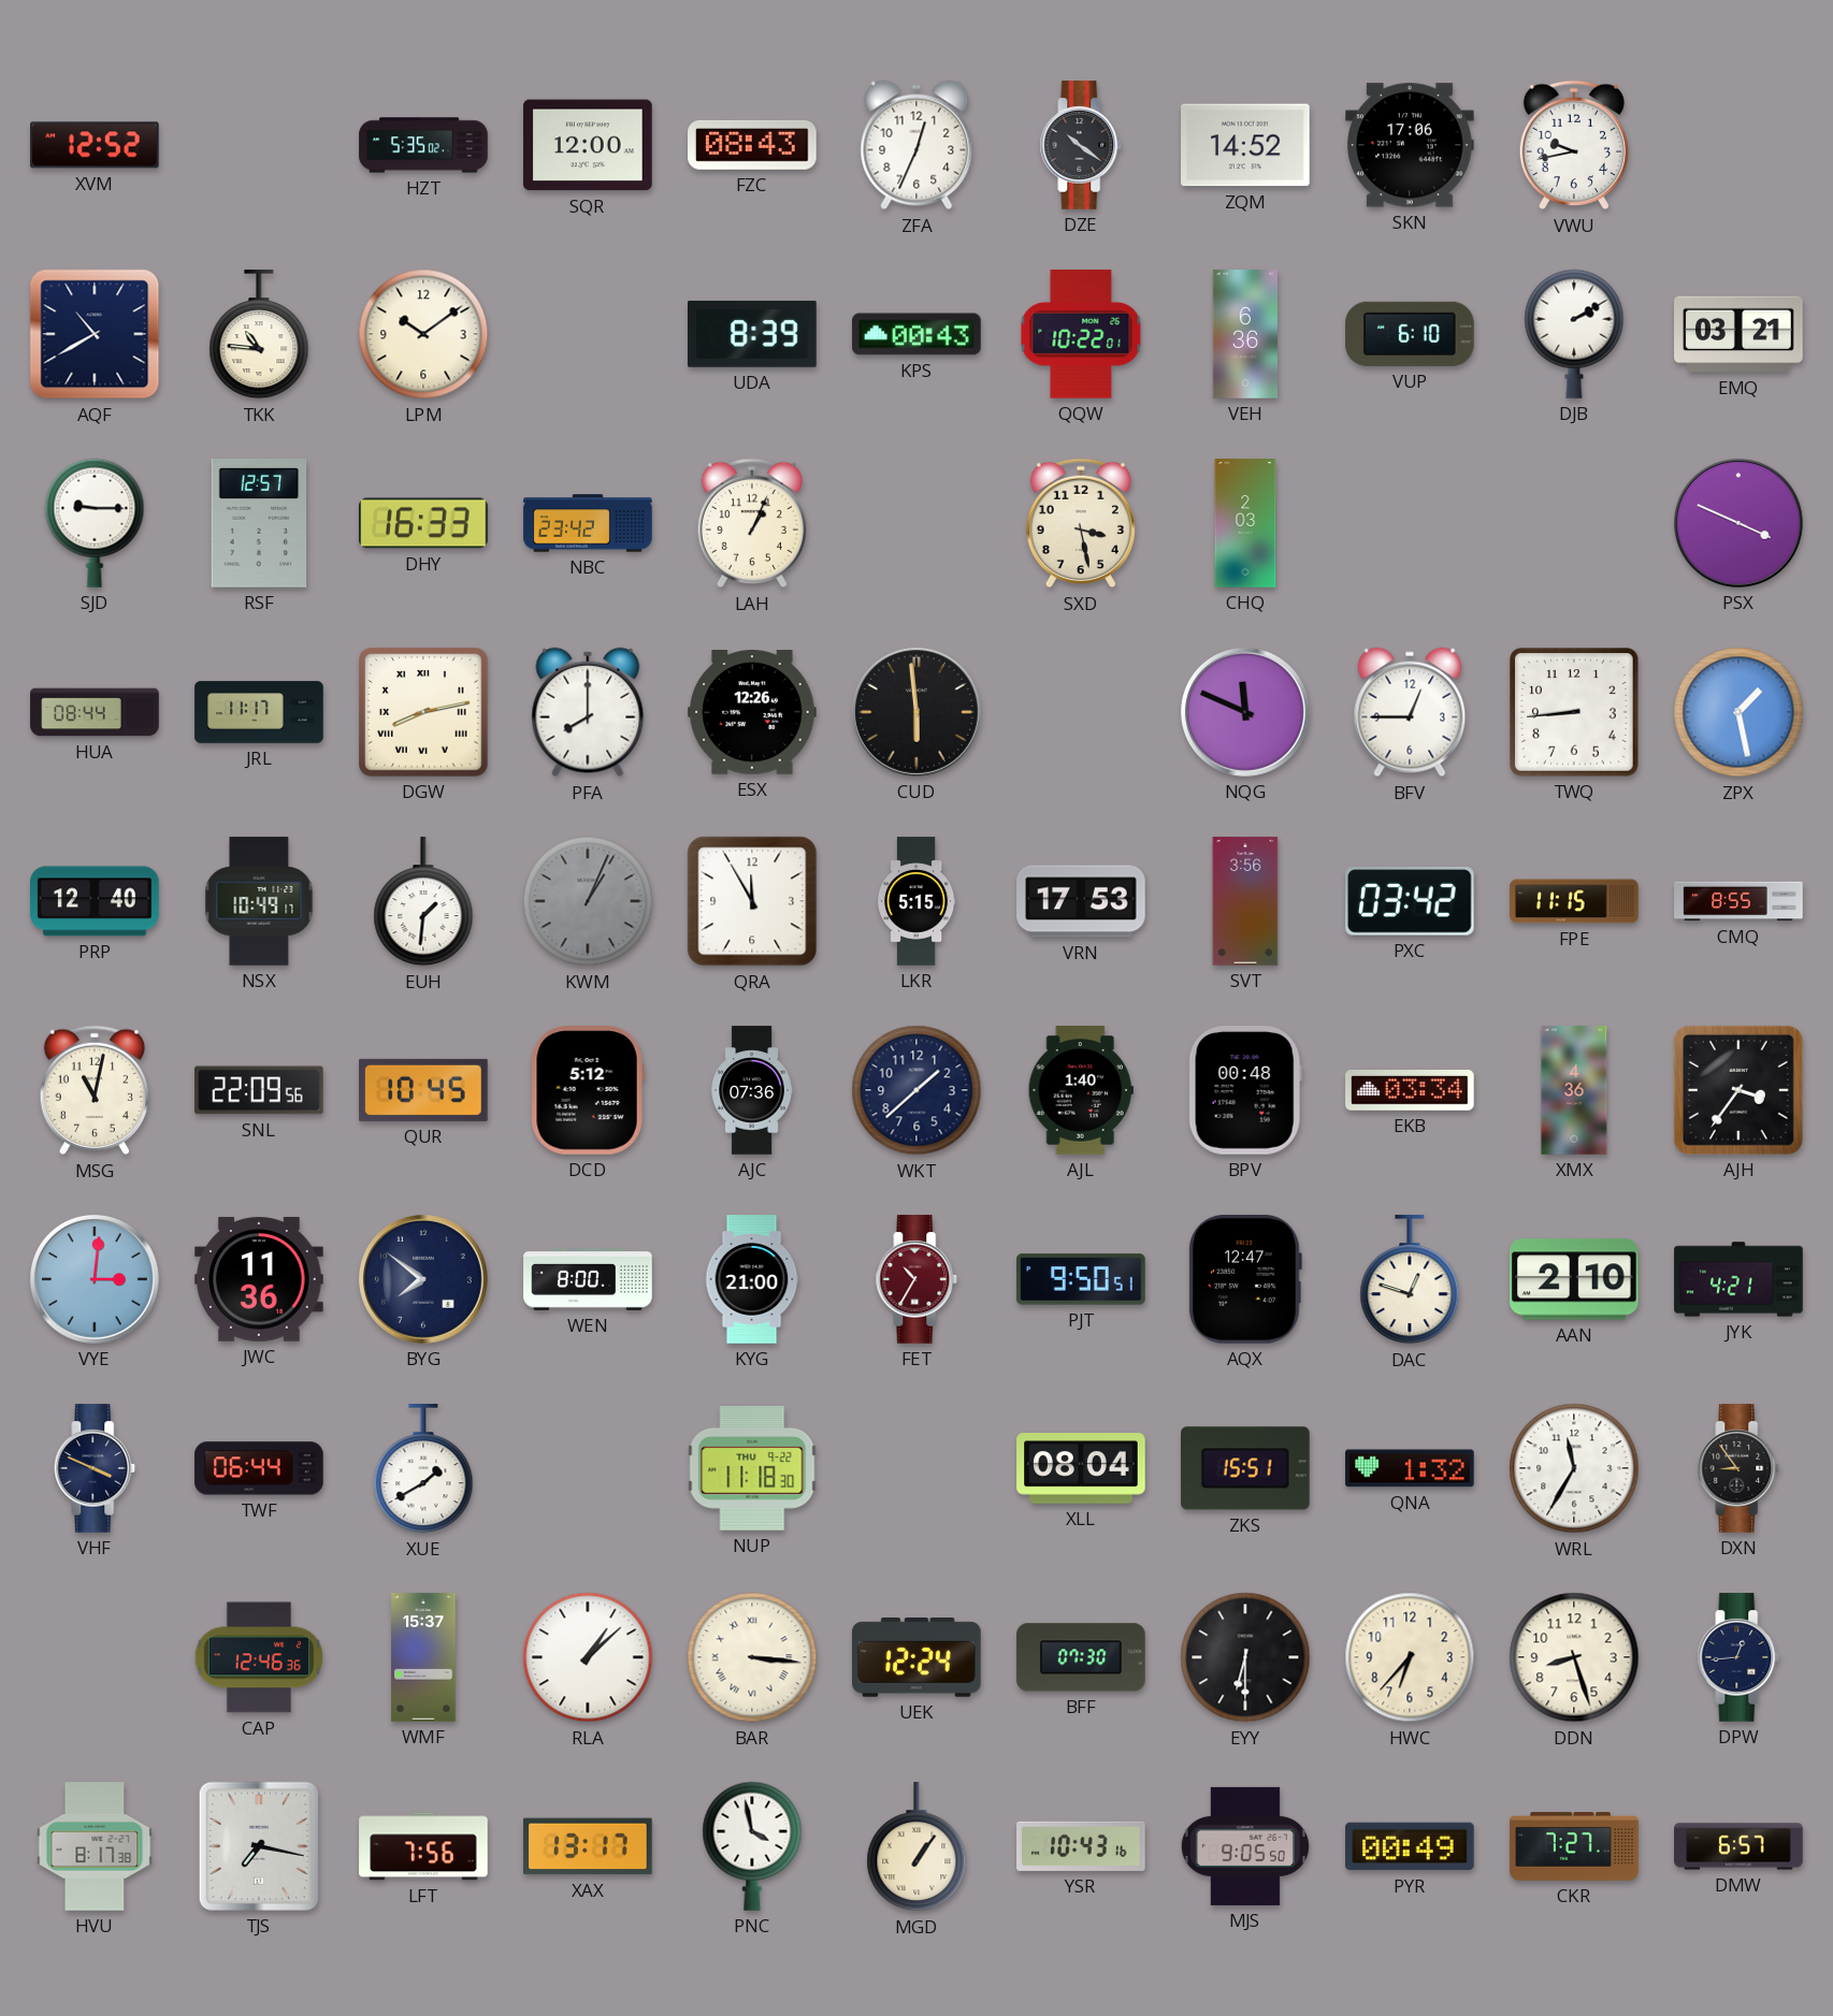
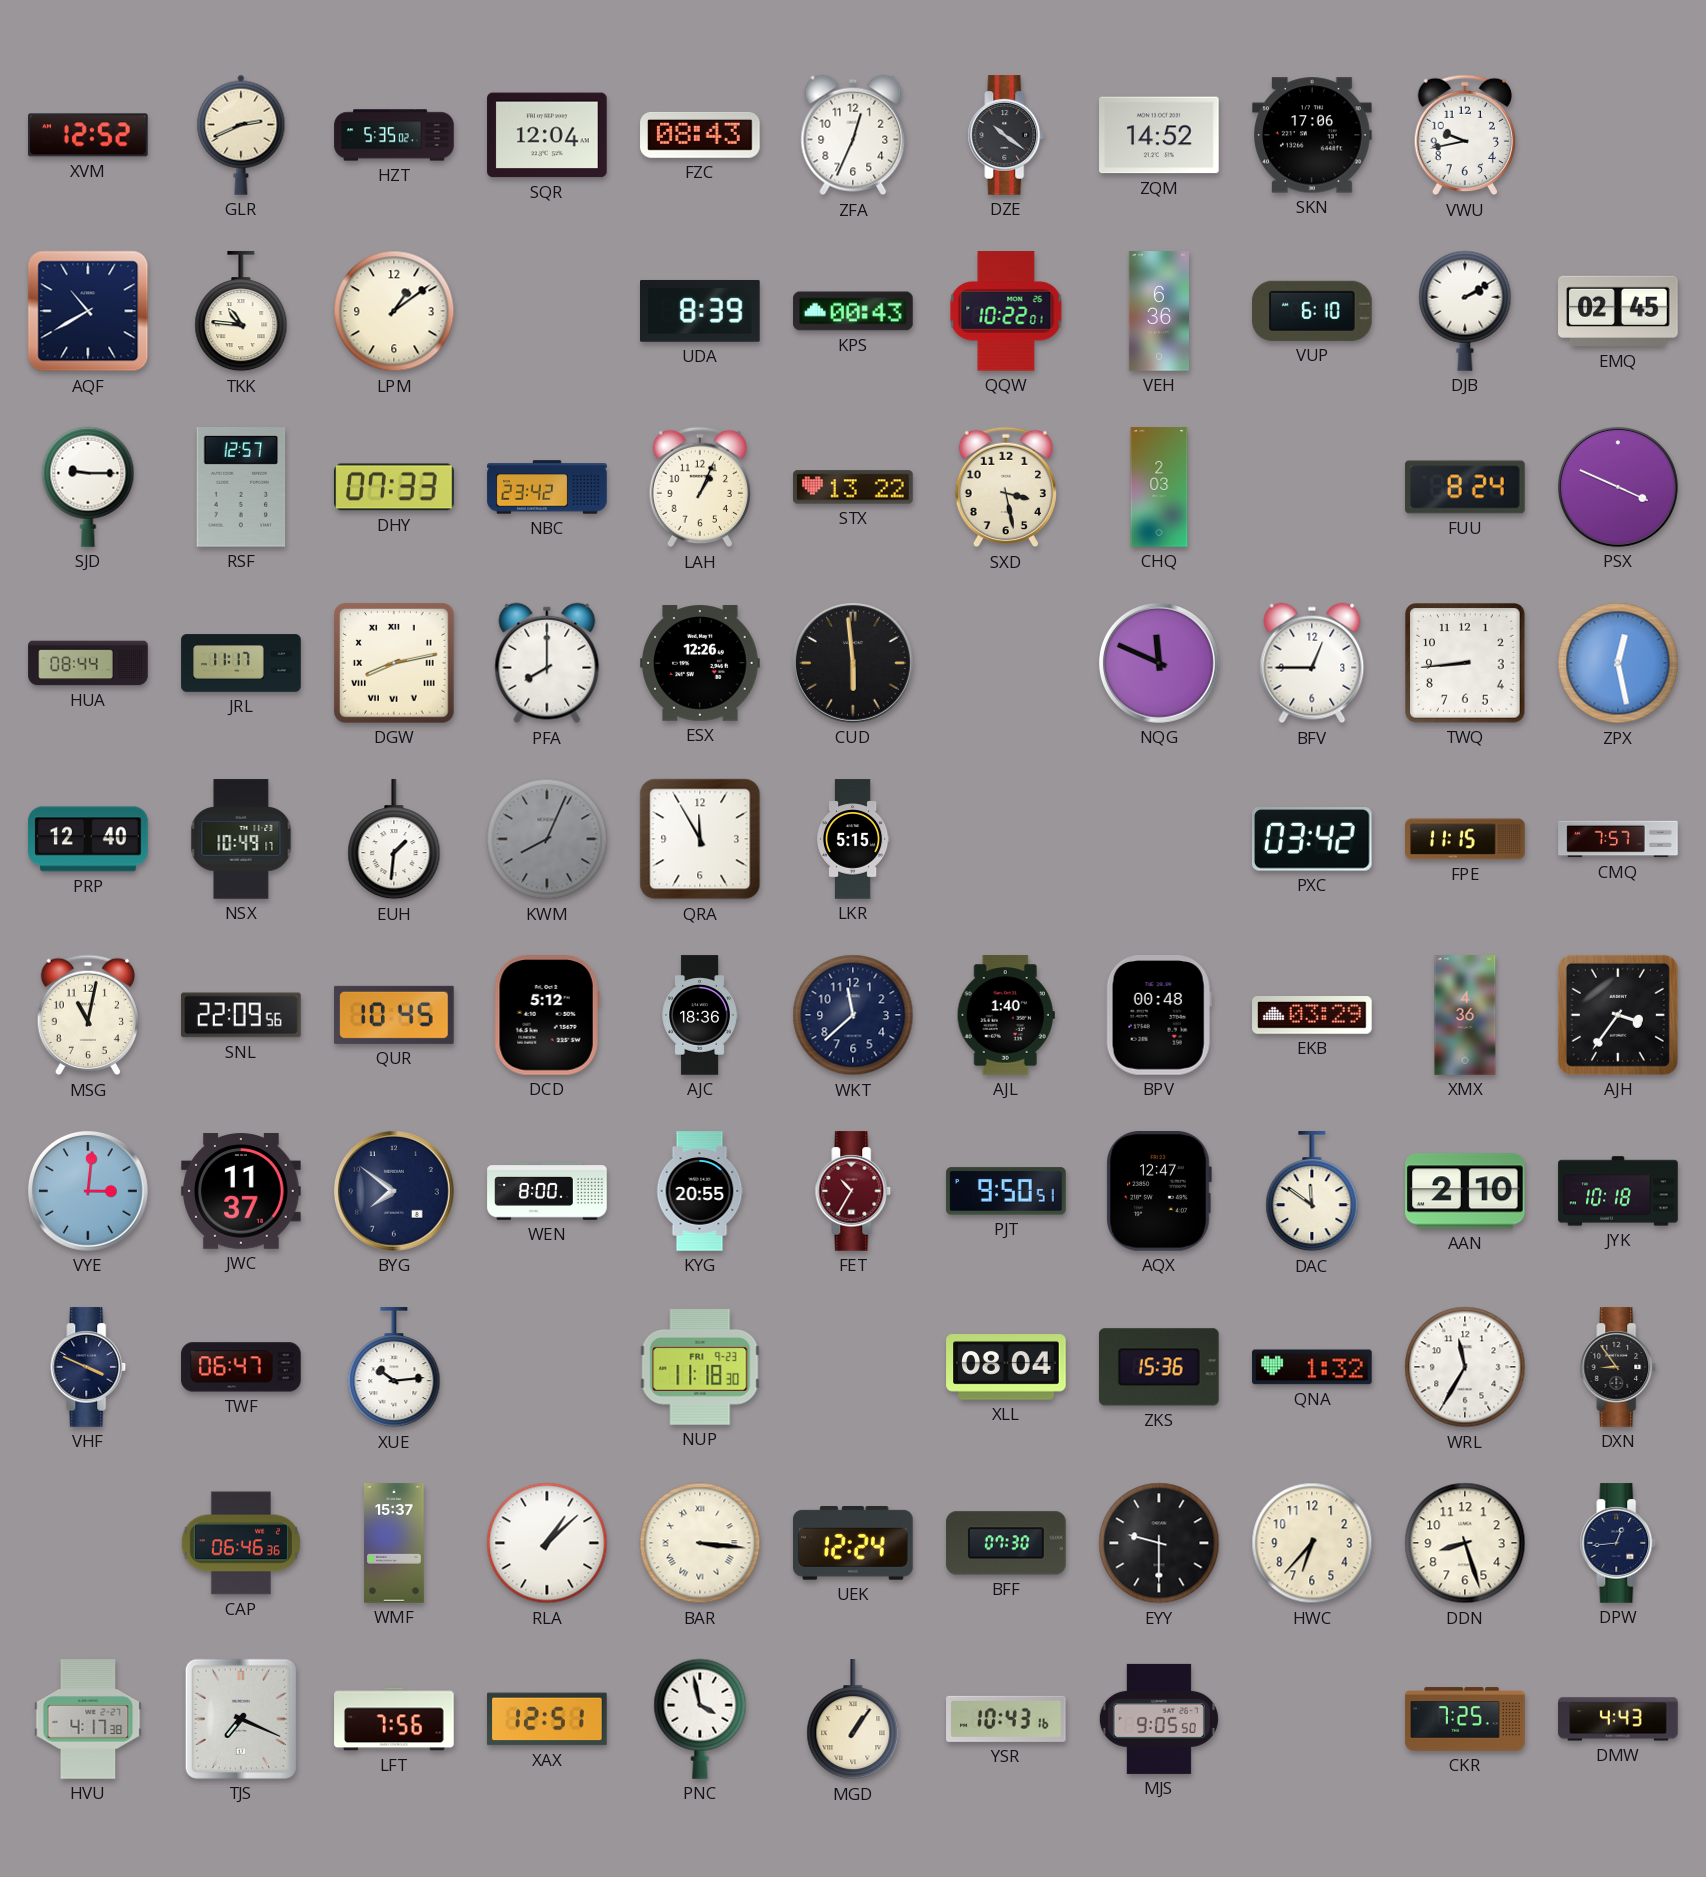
GLR: none -> 2:41 (241, 135)
SQR: 12:00 -> 12:04 (547, 135)
LPM: 10:09 -> 1:09 (394, 311)
EMQ: 03:21 -> 02:45 (1618, 311)
DHY: 16:33 -> 07:33 (394, 487)
STX: none -> 13:22 (853, 487)
FUU: none -> 8:24 (1465, 487)
ZPX: 1:28 -> 12:28 (1618, 663)
KWM: 1:04 -> 8:04 (547, 839)
VRN: 17:53 -> none (1081, 901)
SVT: 3:56 -> none (1245, 901)
CMQ: 8:55 -> 7:57 (1618, 839)
AJC: 07:36 -> 18:36 (700, 1015)
WKT: 1:38 -> 11:38 (853, 1015)
EKB: 03:34 -> 03:29 (1312, 1016)
JWC: 11:36 -> 11:37 (241, 1191)
KYG: 21:00 -> 20:55 (700, 1191)
DAC: 12:48 -> 11:51 (1312, 1192)
JYK: 4:21 -> 10:18 (1618, 1191)
TWF: 06:44 -> 06:47 (241, 1367)
XUE: 1:40 -> 10:14 (394, 1368)
NUP date: THU 9-22 -> FRI 9-23 (700, 1367)
ZKS: 15:51 -> 15:36 (1160, 1367)
CAP: 12:46 -> 06:46 (241, 1543)
EYY: 6:30 -> 9:30 (1159, 1543)
HVU: 8:17 -> 4:17 (88, 1719)
TJS: 7:17 -> 7:19 (241, 1719)
XAX: 13:17 -> 12:51 (547, 1719)
PYR: 00:49 -> none (1410, 1846)
CKR: 7:27 -> 7:25 (1465, 1719)
DMW: 6:57 -> 4:43 (1618, 1719)
